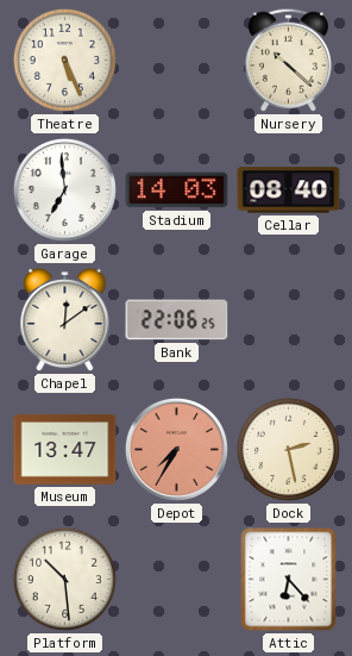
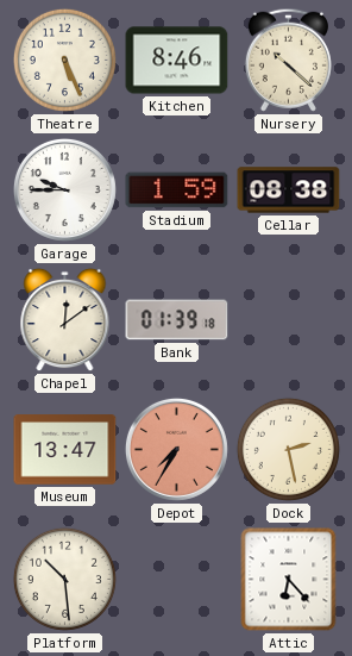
Kitchen: none -> 8:46 (177, 61)
Garage: 6:59 -> 9:45 (64, 189)
Stadium: 14:03 -> 1:59 (177, 190)
Cellar: 08:40 -> 08:38 (289, 190)
Bank: 22:06 -> 01:39 (177, 320)
